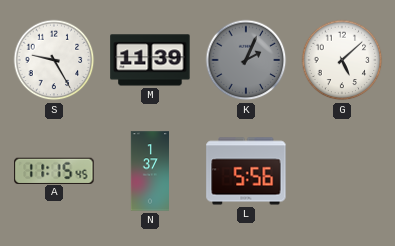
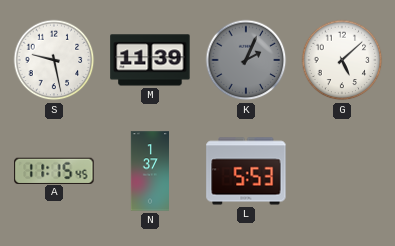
S: 9:25 -> 9:28 (54, 60)
L: 5:56 -> 5:53 (246, 171)
